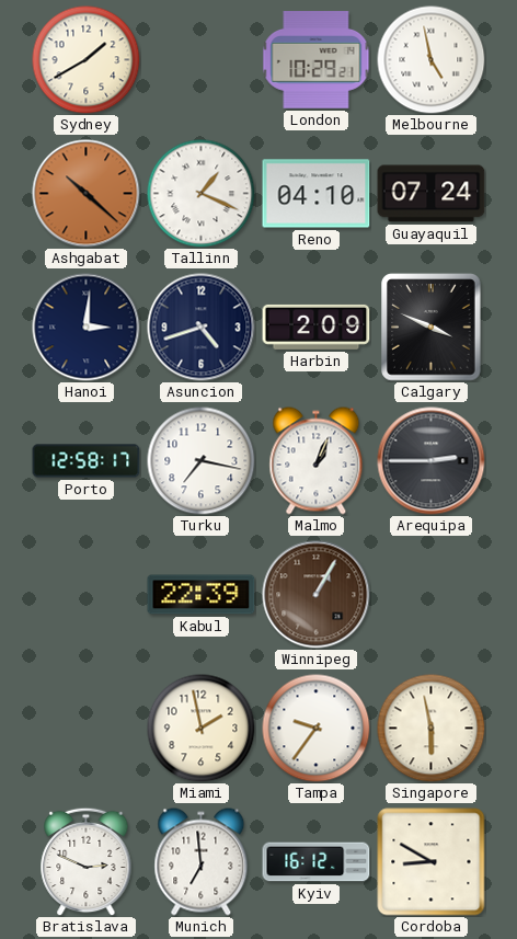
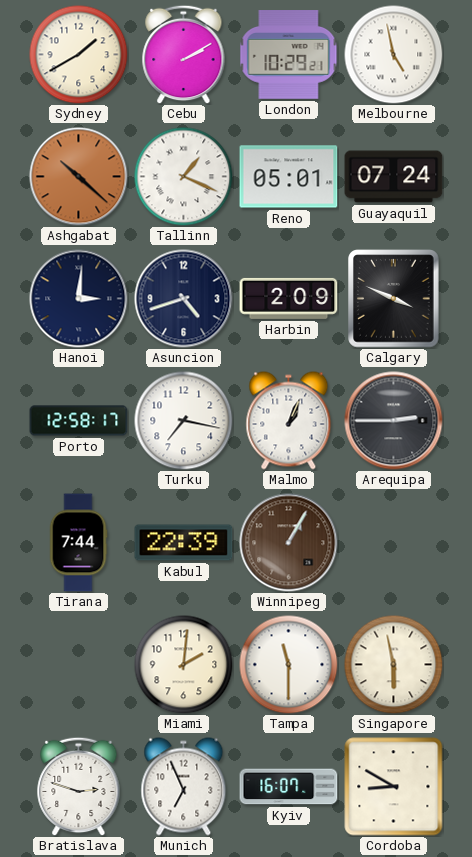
Cebu: none -> 2:10 (184, 54)
Reno: 04:10 -> 05:01 (289, 177)
Tirana: none -> 7:44 (78, 543)
Miami: 1:58 -> 2:01 (184, 665)
Tampa: 9:36 -> 11:30 (289, 665)
Bratislava: 2:49 -> 2:48 (79, 786)
Munich: 6:59 -> 6:56 (184, 787)
Kyiv: 16:12 -> 16:07 (289, 787)
